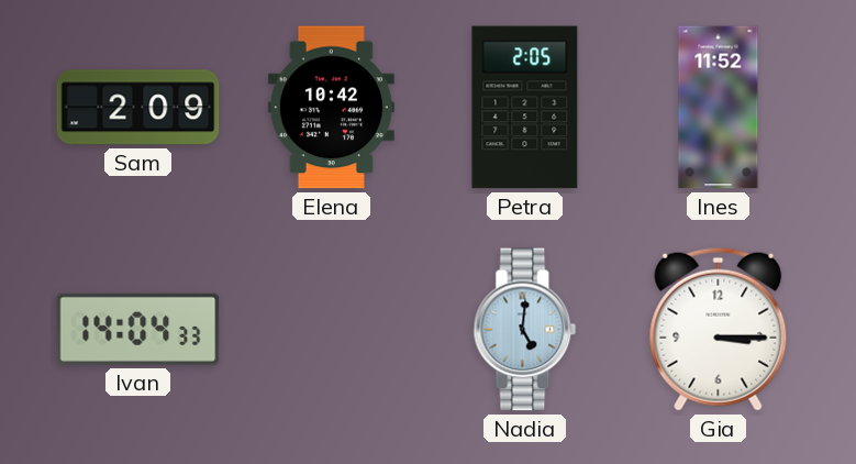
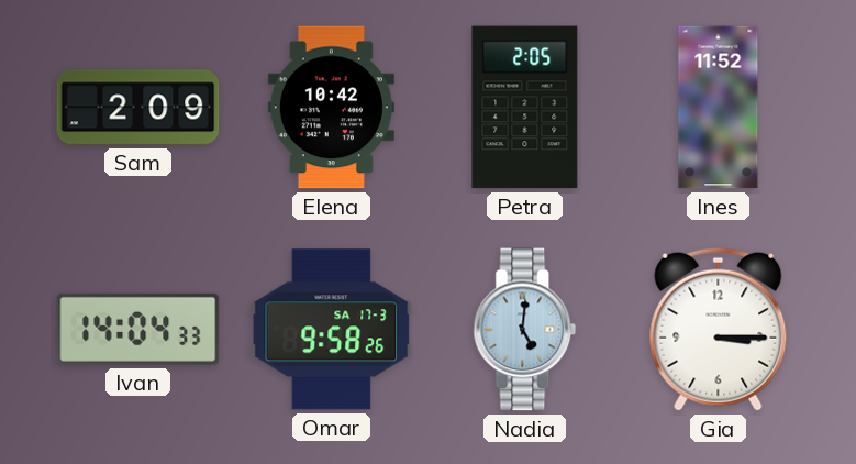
Omar: none -> 9:58 (332, 330)
